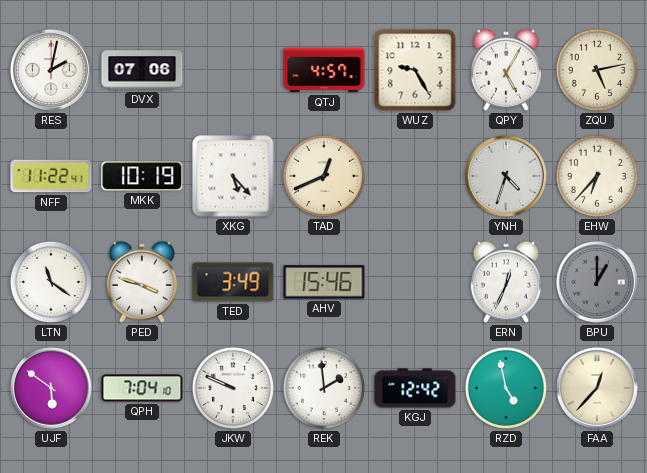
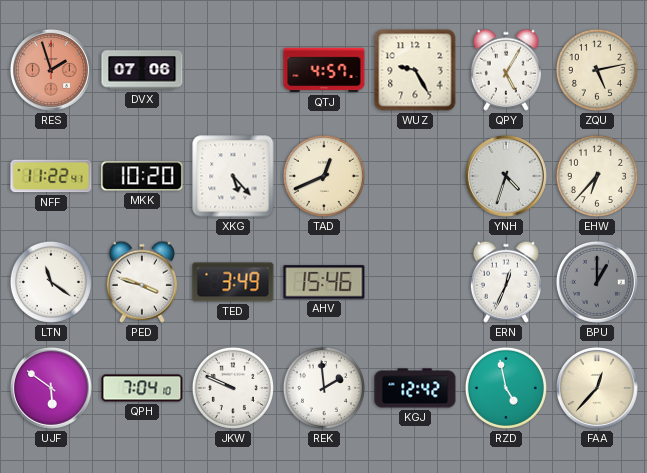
RES: 2:02 -> 1:57 (51, 70)
RES dial: white -> salmon (51, 70)
MKK: 10:19 -> 10:20 (142, 176)
